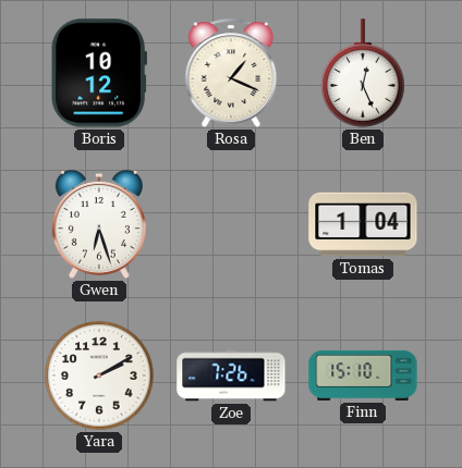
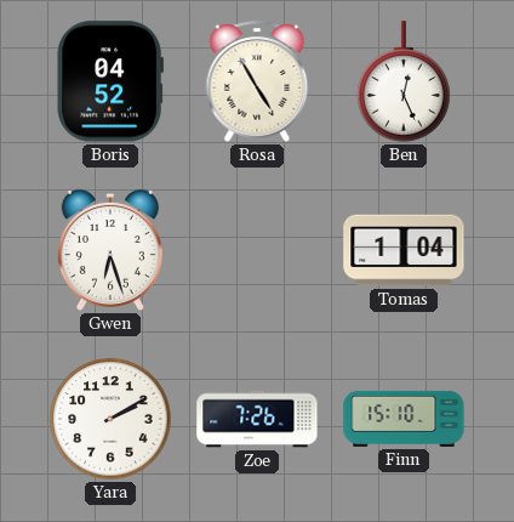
Boris: 10:12 -> 04:52 (109, 81)
Rosa: 1:19 -> 4:55 (257, 81)
